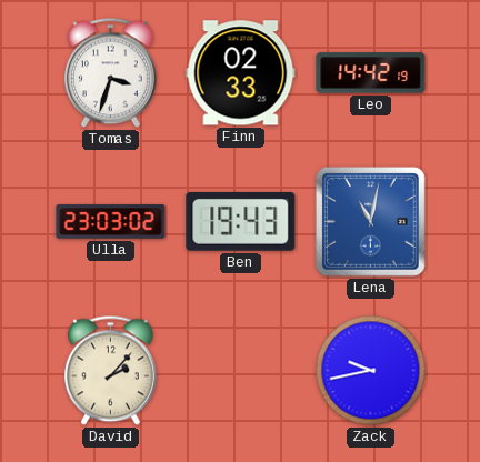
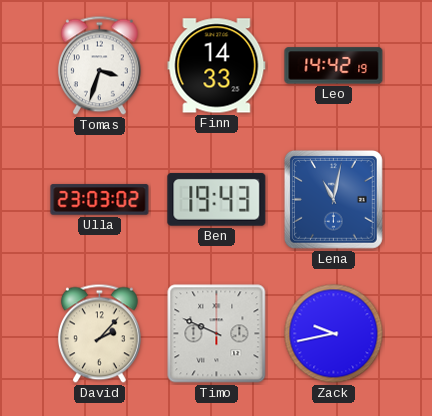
Finn: 02:33 -> 14:33 (217, 66)
Timo: none -> 9:49 (217, 334)
